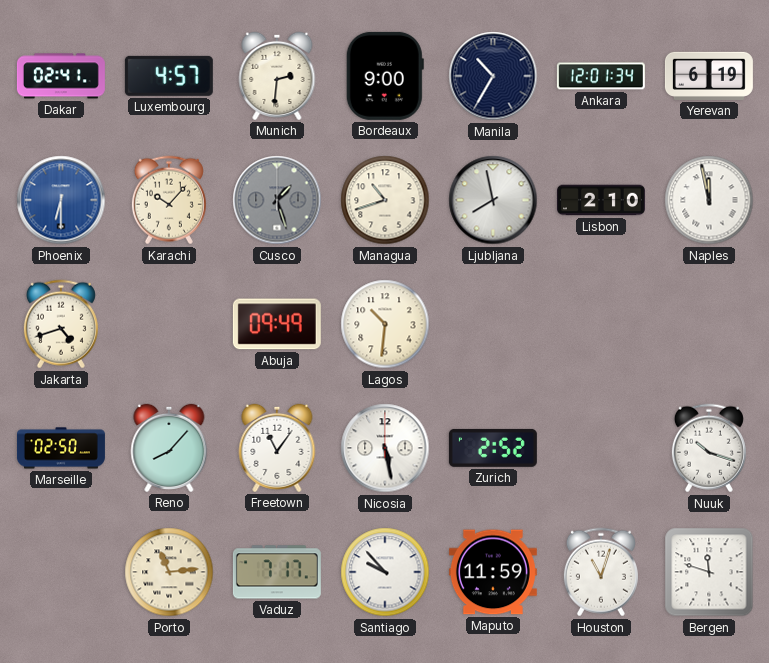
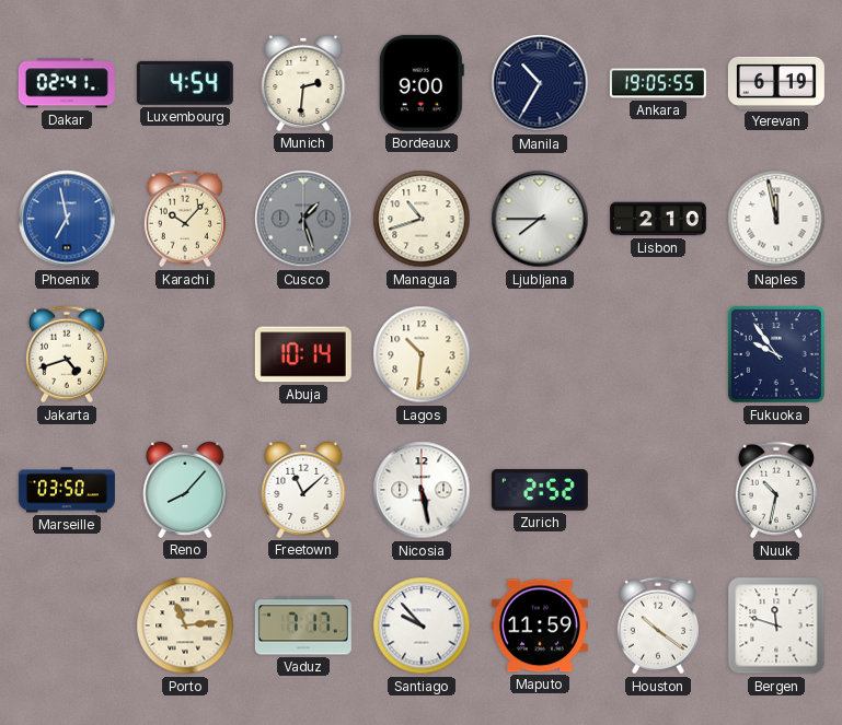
Luxembourg: 4:57 -> 4:54 (185, 83)
Ankara: 12:01 -> 19:05 (658, 83)
Phoenix: 6:30 -> 6:58 (67, 219)
Ljubljana: 7:58 -> 7:45 (540, 219)
Abuja: 09:49 -> 10:14 (303, 354)
Fukuoka: none -> 9:54 (776, 354)
Marseille: 02:50 -> 03:50 (67, 490)
Freetown: 11:06 -> 11:08 (303, 490)
Nuuk: 10:18 -> 10:32 (776, 490)
Houston: 11:03 -> 10:21 (658, 625)
